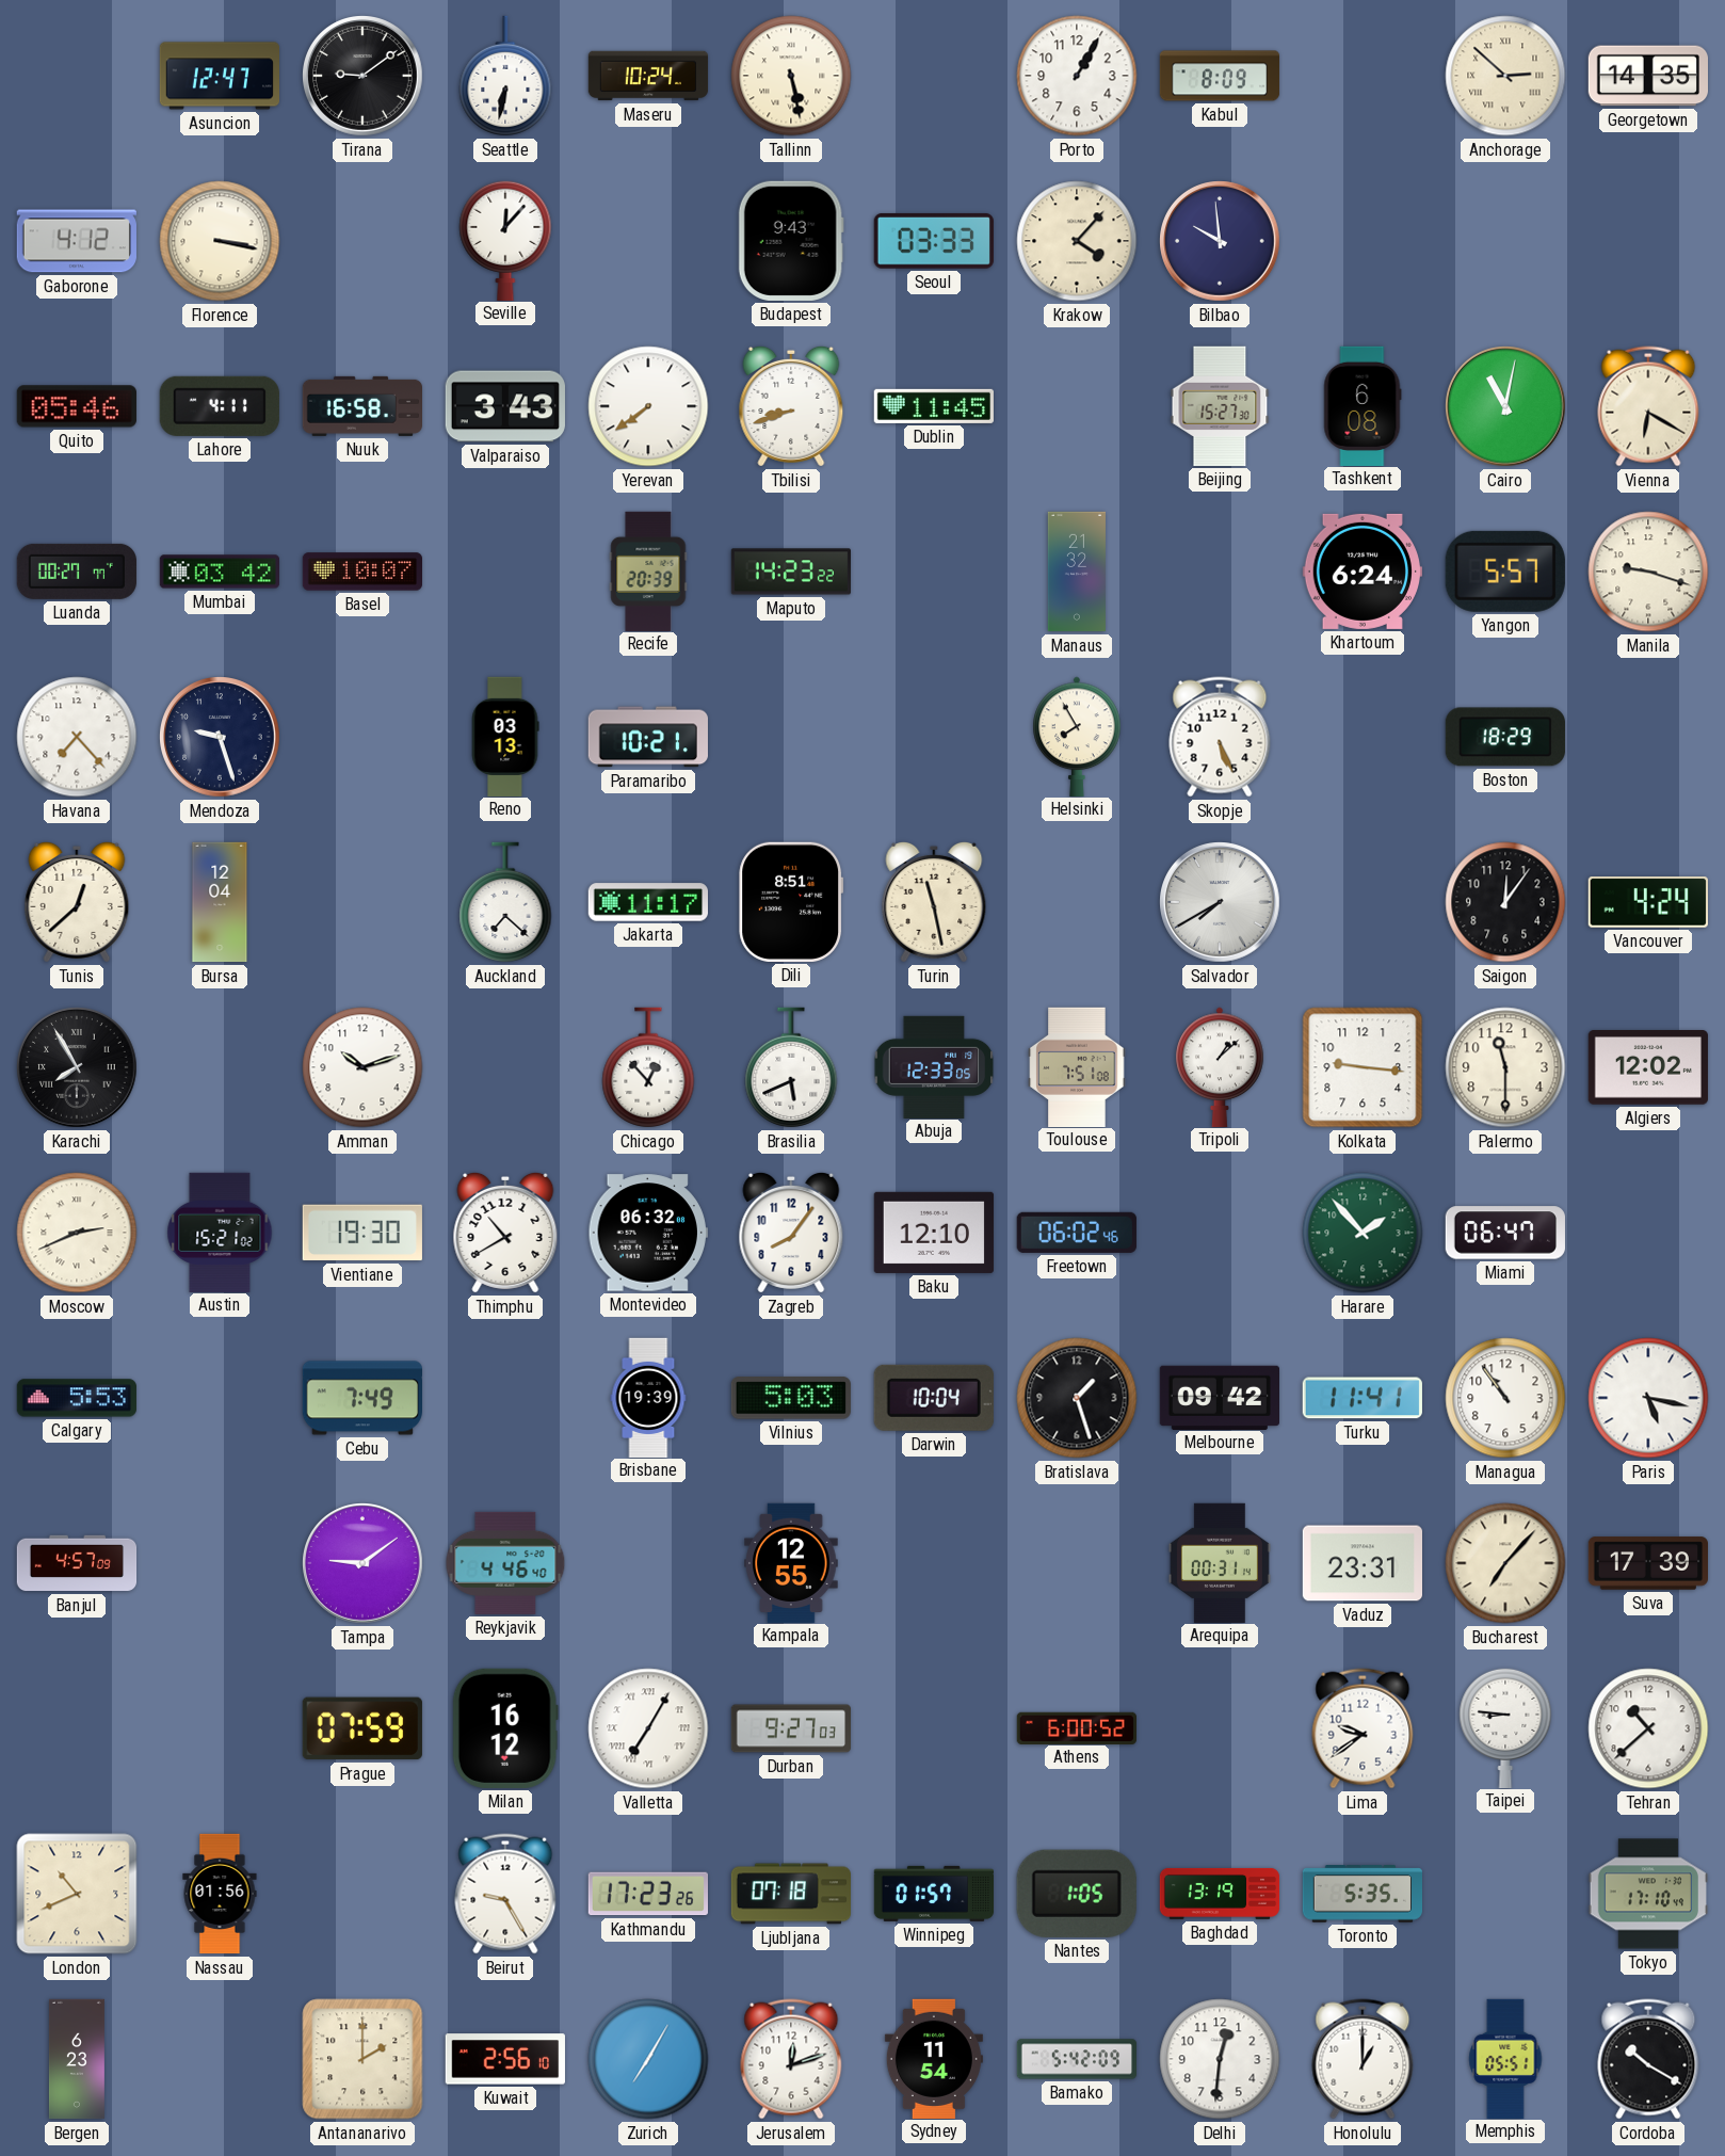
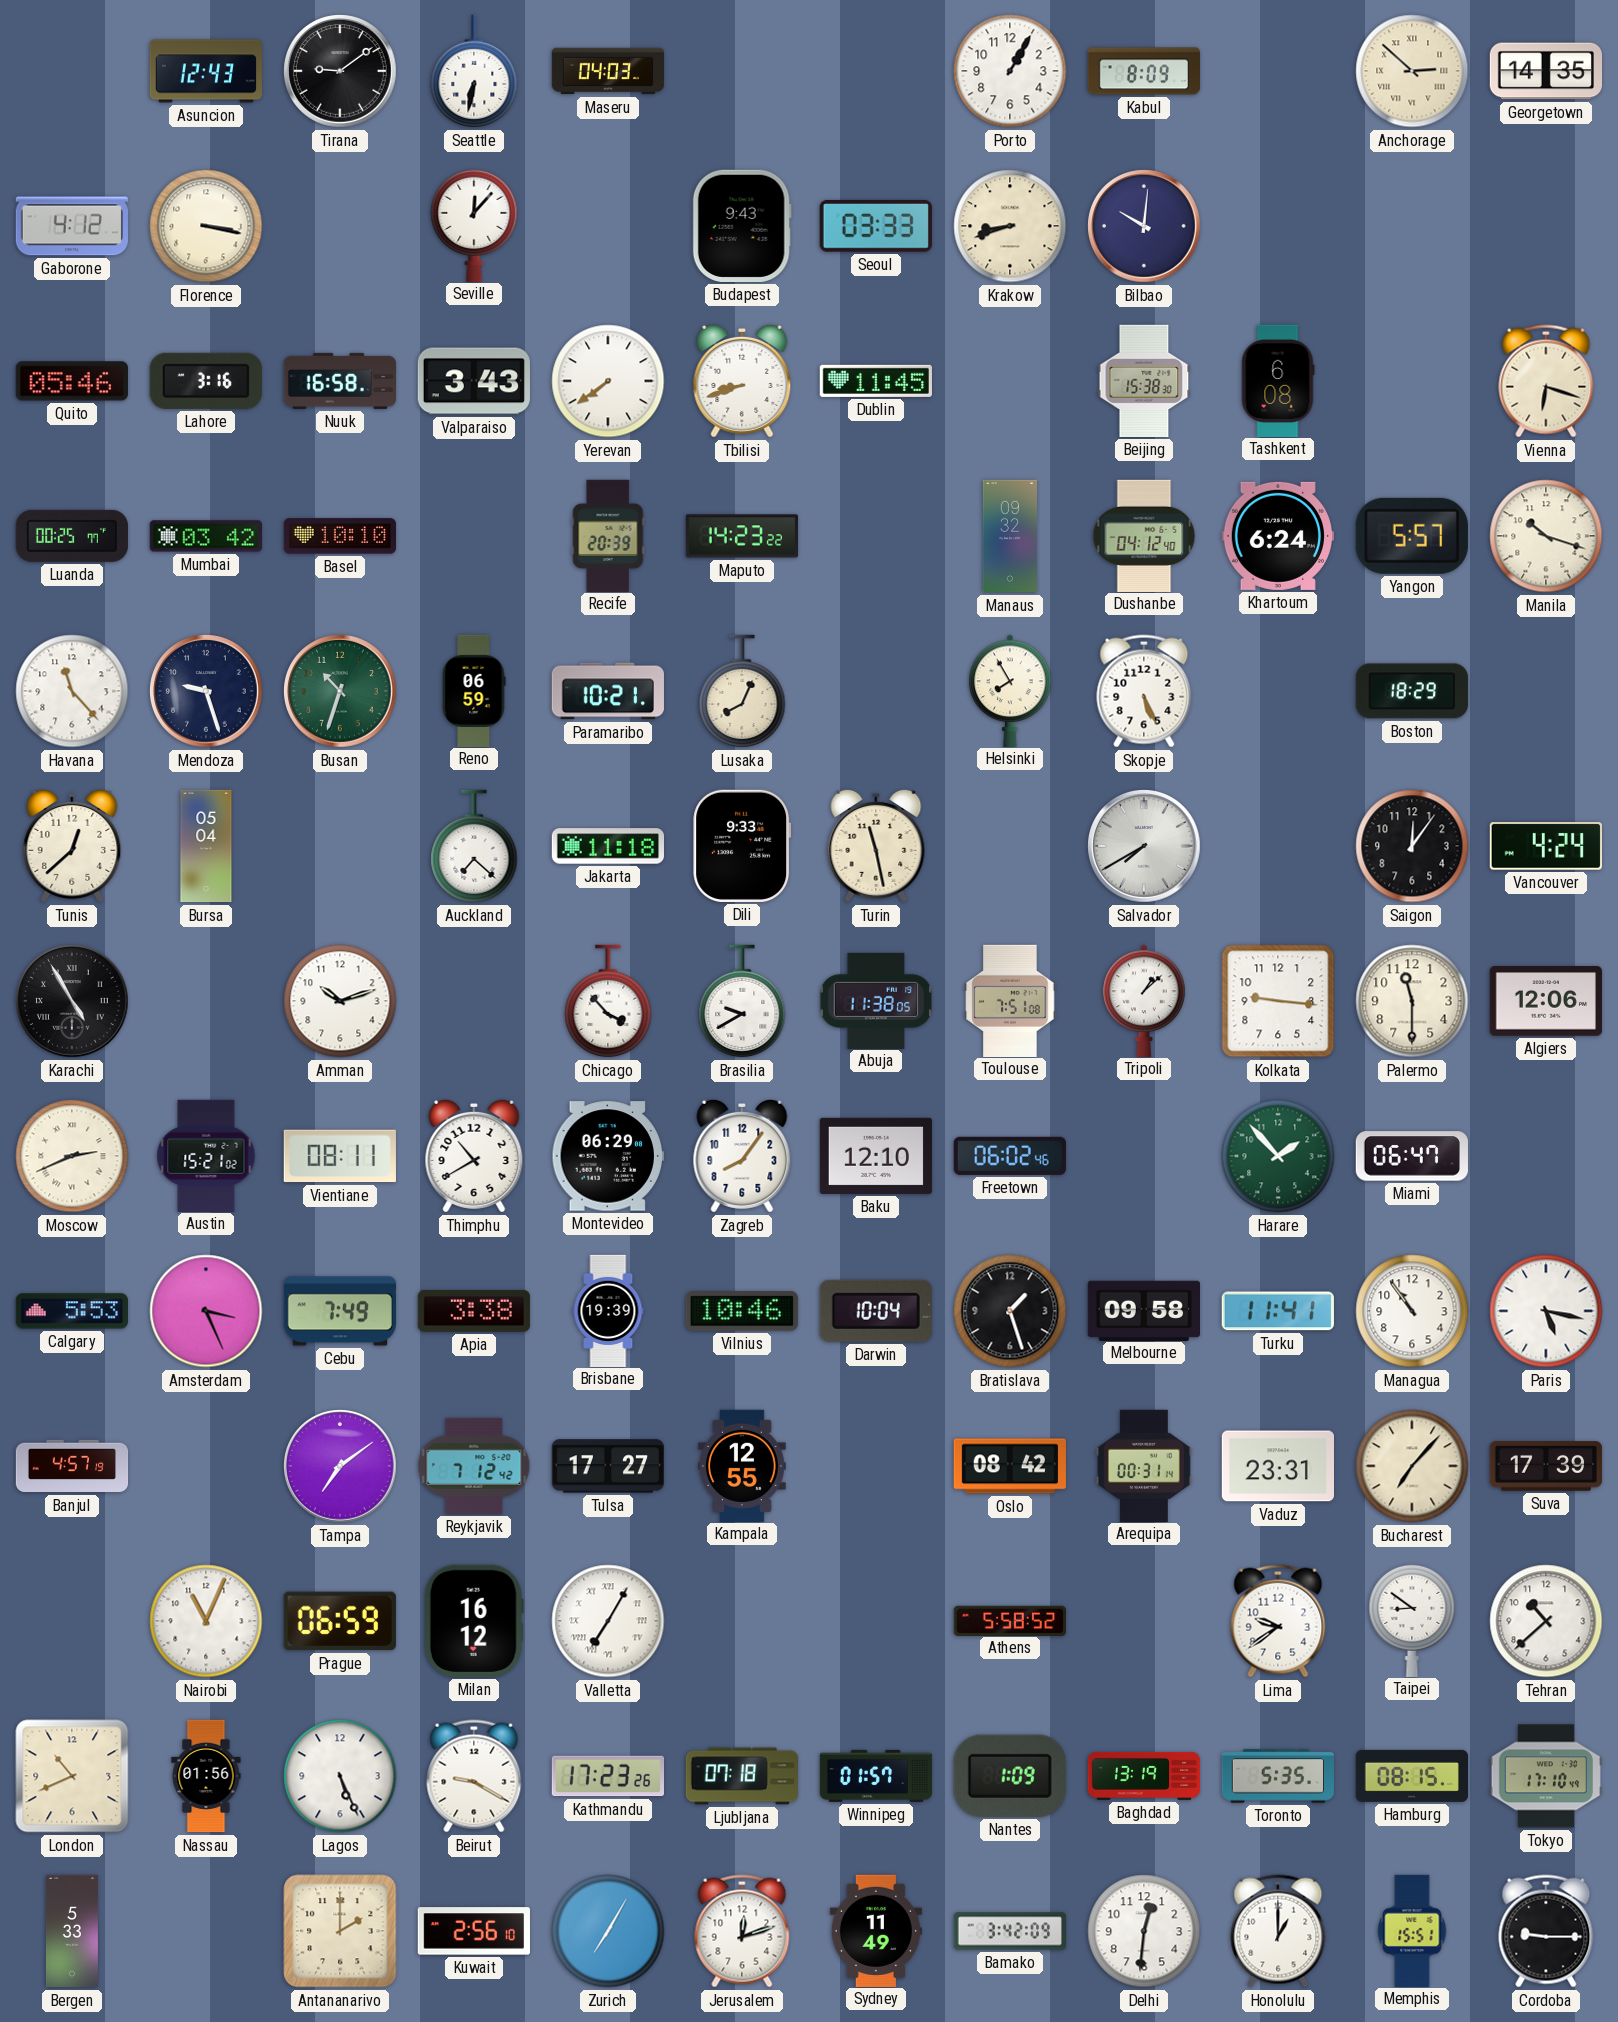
Asuncion: 12:47 -> 12:43 (206, 71)
Maseru: 10:24 -> 04:03 (608, 71)
Tallinn: 5:28 -> none (791, 76)
Krakow: 4:07 -> 8:42 (1010, 226)
Bilbao: 9:59 -> 10:01 (1145, 227)
Lahore: 4:11 -> 3:16 (206, 381)
Beijing: 15:27 -> 15:38 (1144, 381)
Cairo: 11:02 -> none (1506, 407)
Vienna: 6:20 -> 6:18 (1546, 381)
Luanda: 00:27 -> 00:25 (72, 536)
Basel: 10:07 -> 10:10 (339, 536)
Manaus: 21:32 -> 09:32 (1010, 536)
Dushanbe: none -> 04:12 (1144, 535)
Manila: 9:18 -> 10:18 (1546, 536)
Havana: 7:23 -> 11:23 (72, 691)
Busan: none -> 10:33 (341, 692)
Reno: 03:13 -> 06:59 (474, 690)
Lusaka: none -> 8:04 (742, 691)
Bursa: 12:04 -> 05:04 (206, 846)
Jakarta: 11:17 -> 11:18 (607, 846)
Dili: 8:51 -> 9:33 (742, 846)
Karachi: 7:55 -> 4:55 (73, 1002)
Chicago: 12:53 -> 3:53 (608, 1001)
Brasilia: 5:41 -> 9:40 (742, 1001)
Abuja: 12:33 -> 11:38 (876, 1000)
Algiers: 12:02 -> 12:06 (1546, 1001)
Vientiane: 19:30 -> 08:11 (340, 1156)
Montevideo: 06:32 -> 06:29 (607, 1156)
Amsterdam: none -> 3:26 (206, 1311)
Apia: none -> 3:38 (473, 1311)
Vilnius: 5:03 -> 10:46 (742, 1311)
Melbourne: 09:42 -> 09:58 (1143, 1310)
Banjul: 4:57:09 -> 4:57:19 (72, 1466)
Tampa: 9:09 -> 7:09 (341, 1467)
Reykjavik: 4:46 -> 7:12 (474, 1466)
Tulsa: none -> 17:27 (607, 1466)
Oslo: none -> 08:42 (1010, 1466)
Nairobi: none -> 11:04 (206, 1621)
Prague: 07:59 -> 06:59 (340, 1621)
Durban: 9:27 -> none (790, 1728)
Athens: 6:00 -> 5:58 (1009, 1620)
Taipei: 8:46 -> 8:51 (1412, 1620)
Lagos: none -> 5:26 (340, 1776)
Beirut: 9:25 -> 9:20 (474, 1776)
Nantes: 1:05 -> 1:09 (1010, 1776)
Hamburg: none -> 08:15 (1412, 1776)
Bergen: 6:23 -> 5:33 (72, 1931)
Sydney: 11:54 -> 11:49 (876, 1930)
Bamako: 5:42 -> 3:42 (1010, 1931)
Memphis: 05:51 -> 15:51 (1412, 1930)
Cordoba: 10:20 -> 9:15 (1546, 1931)
